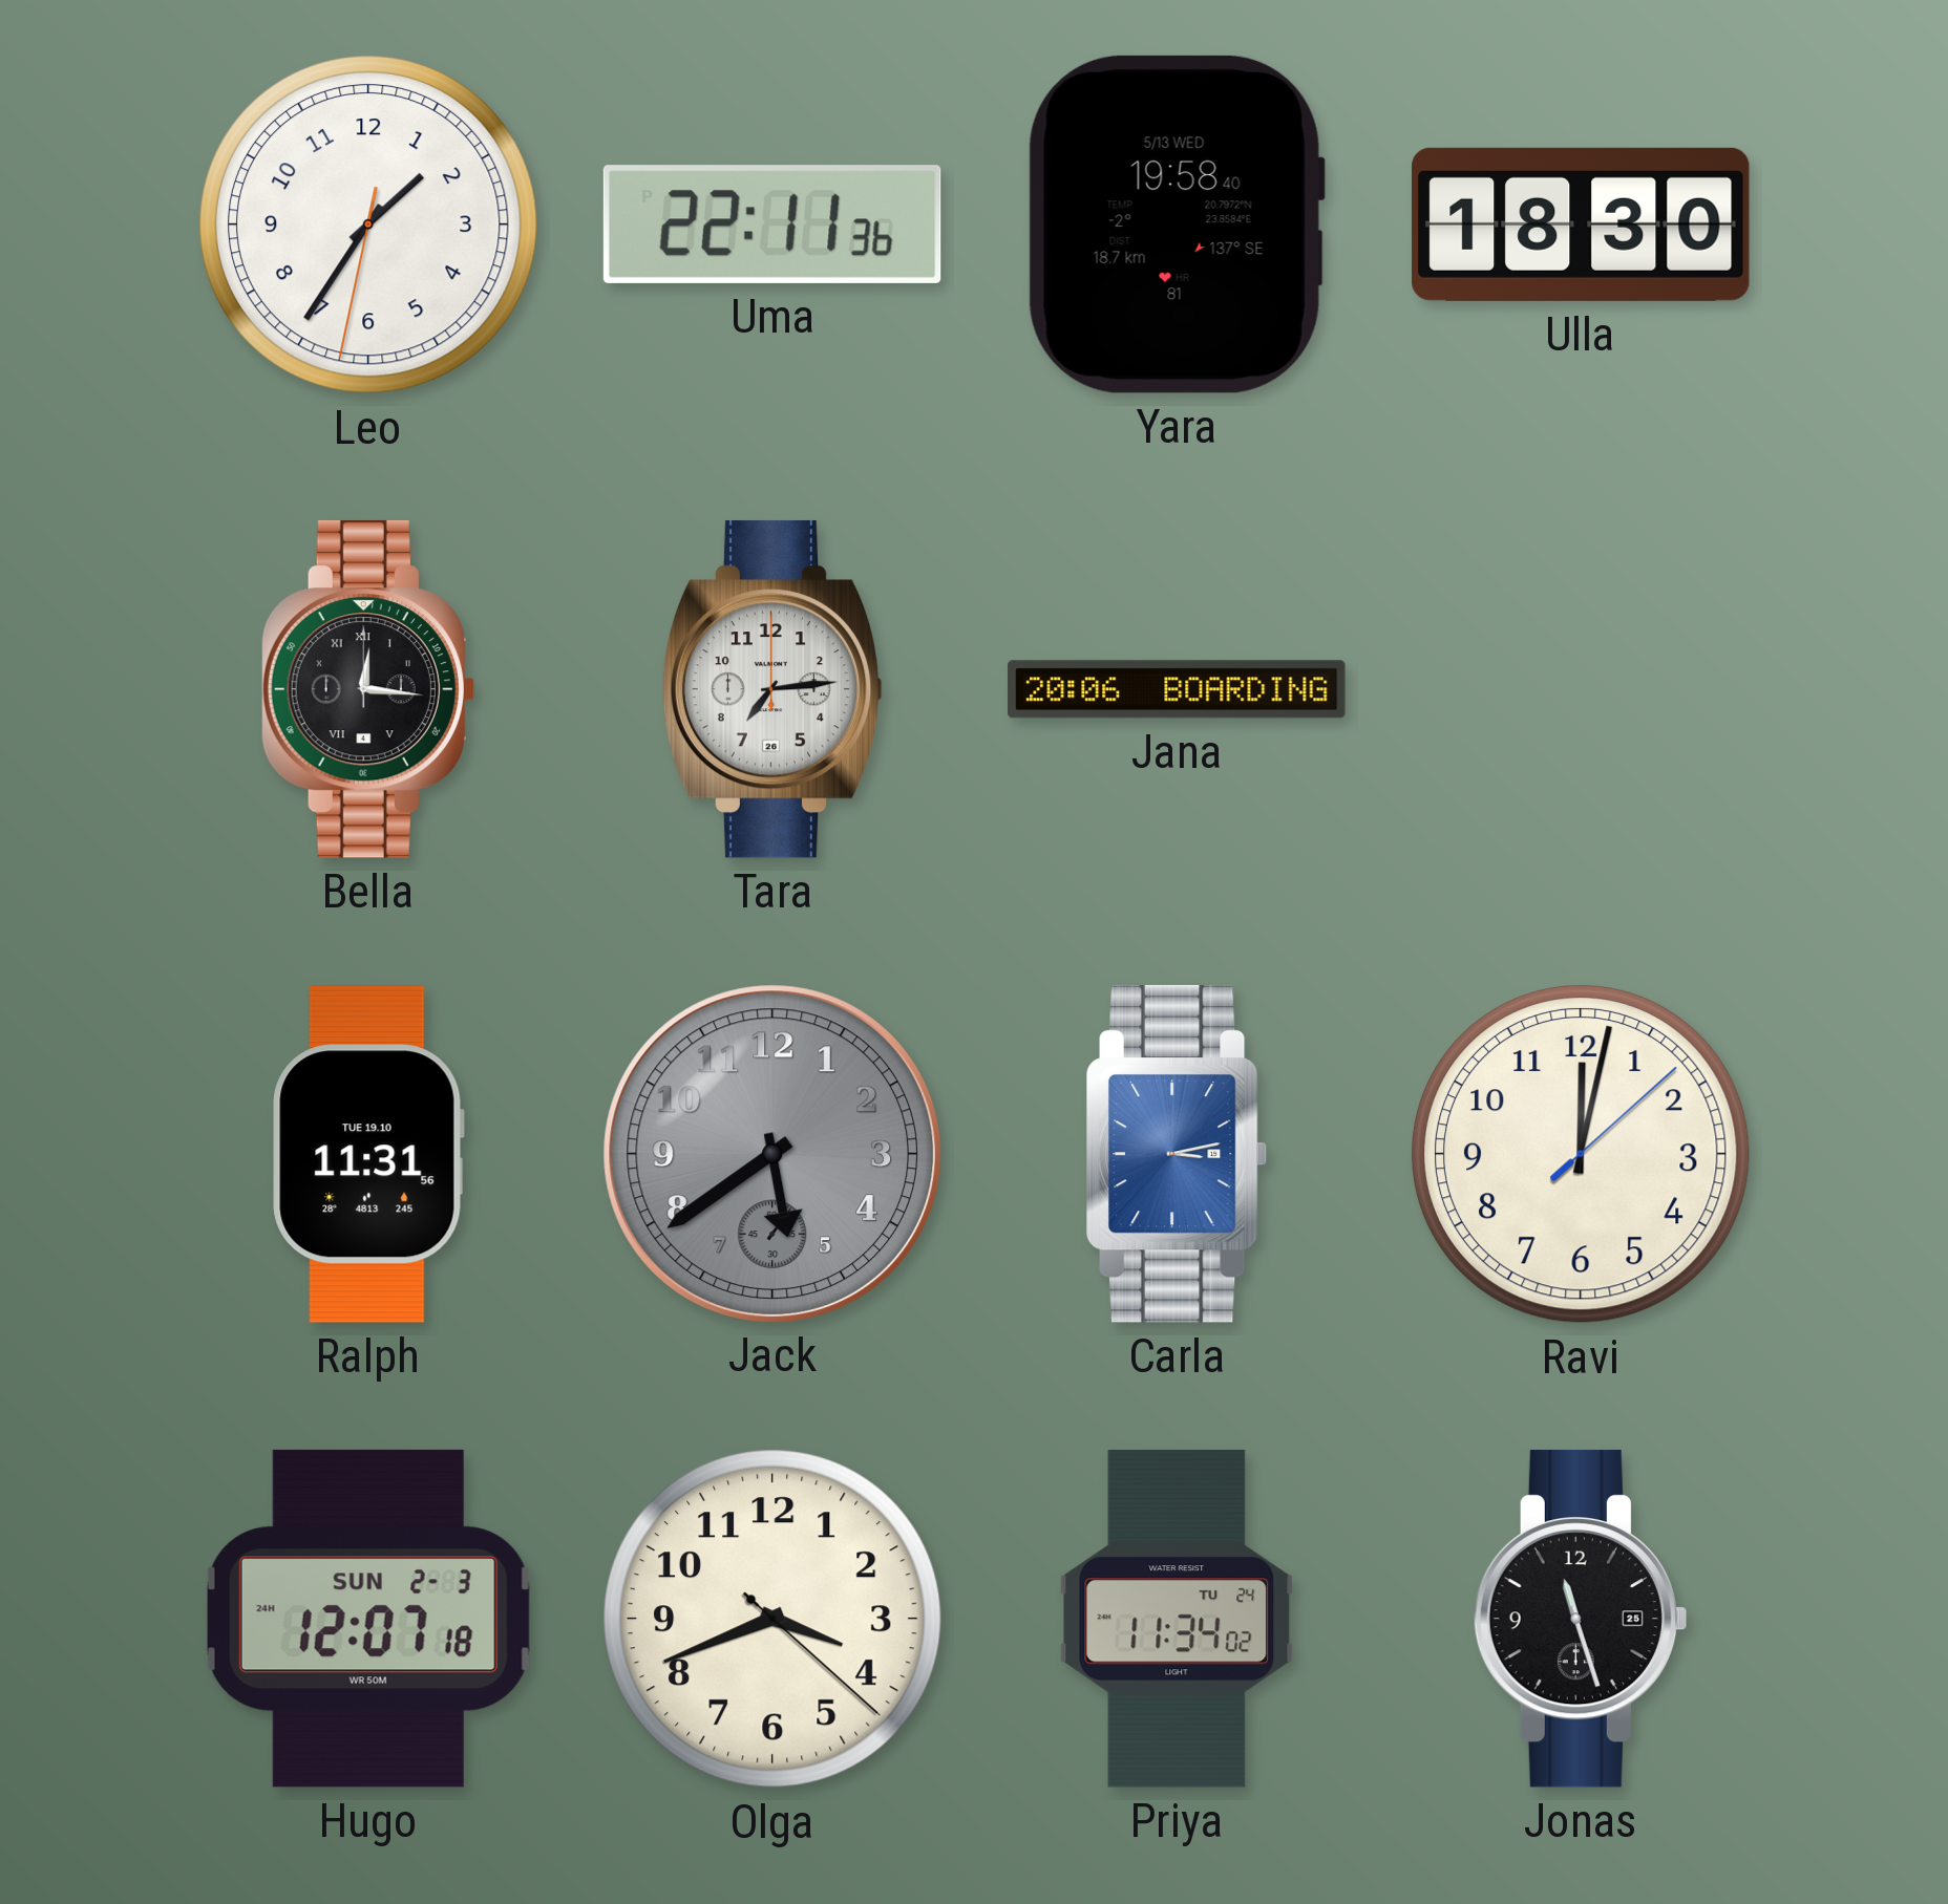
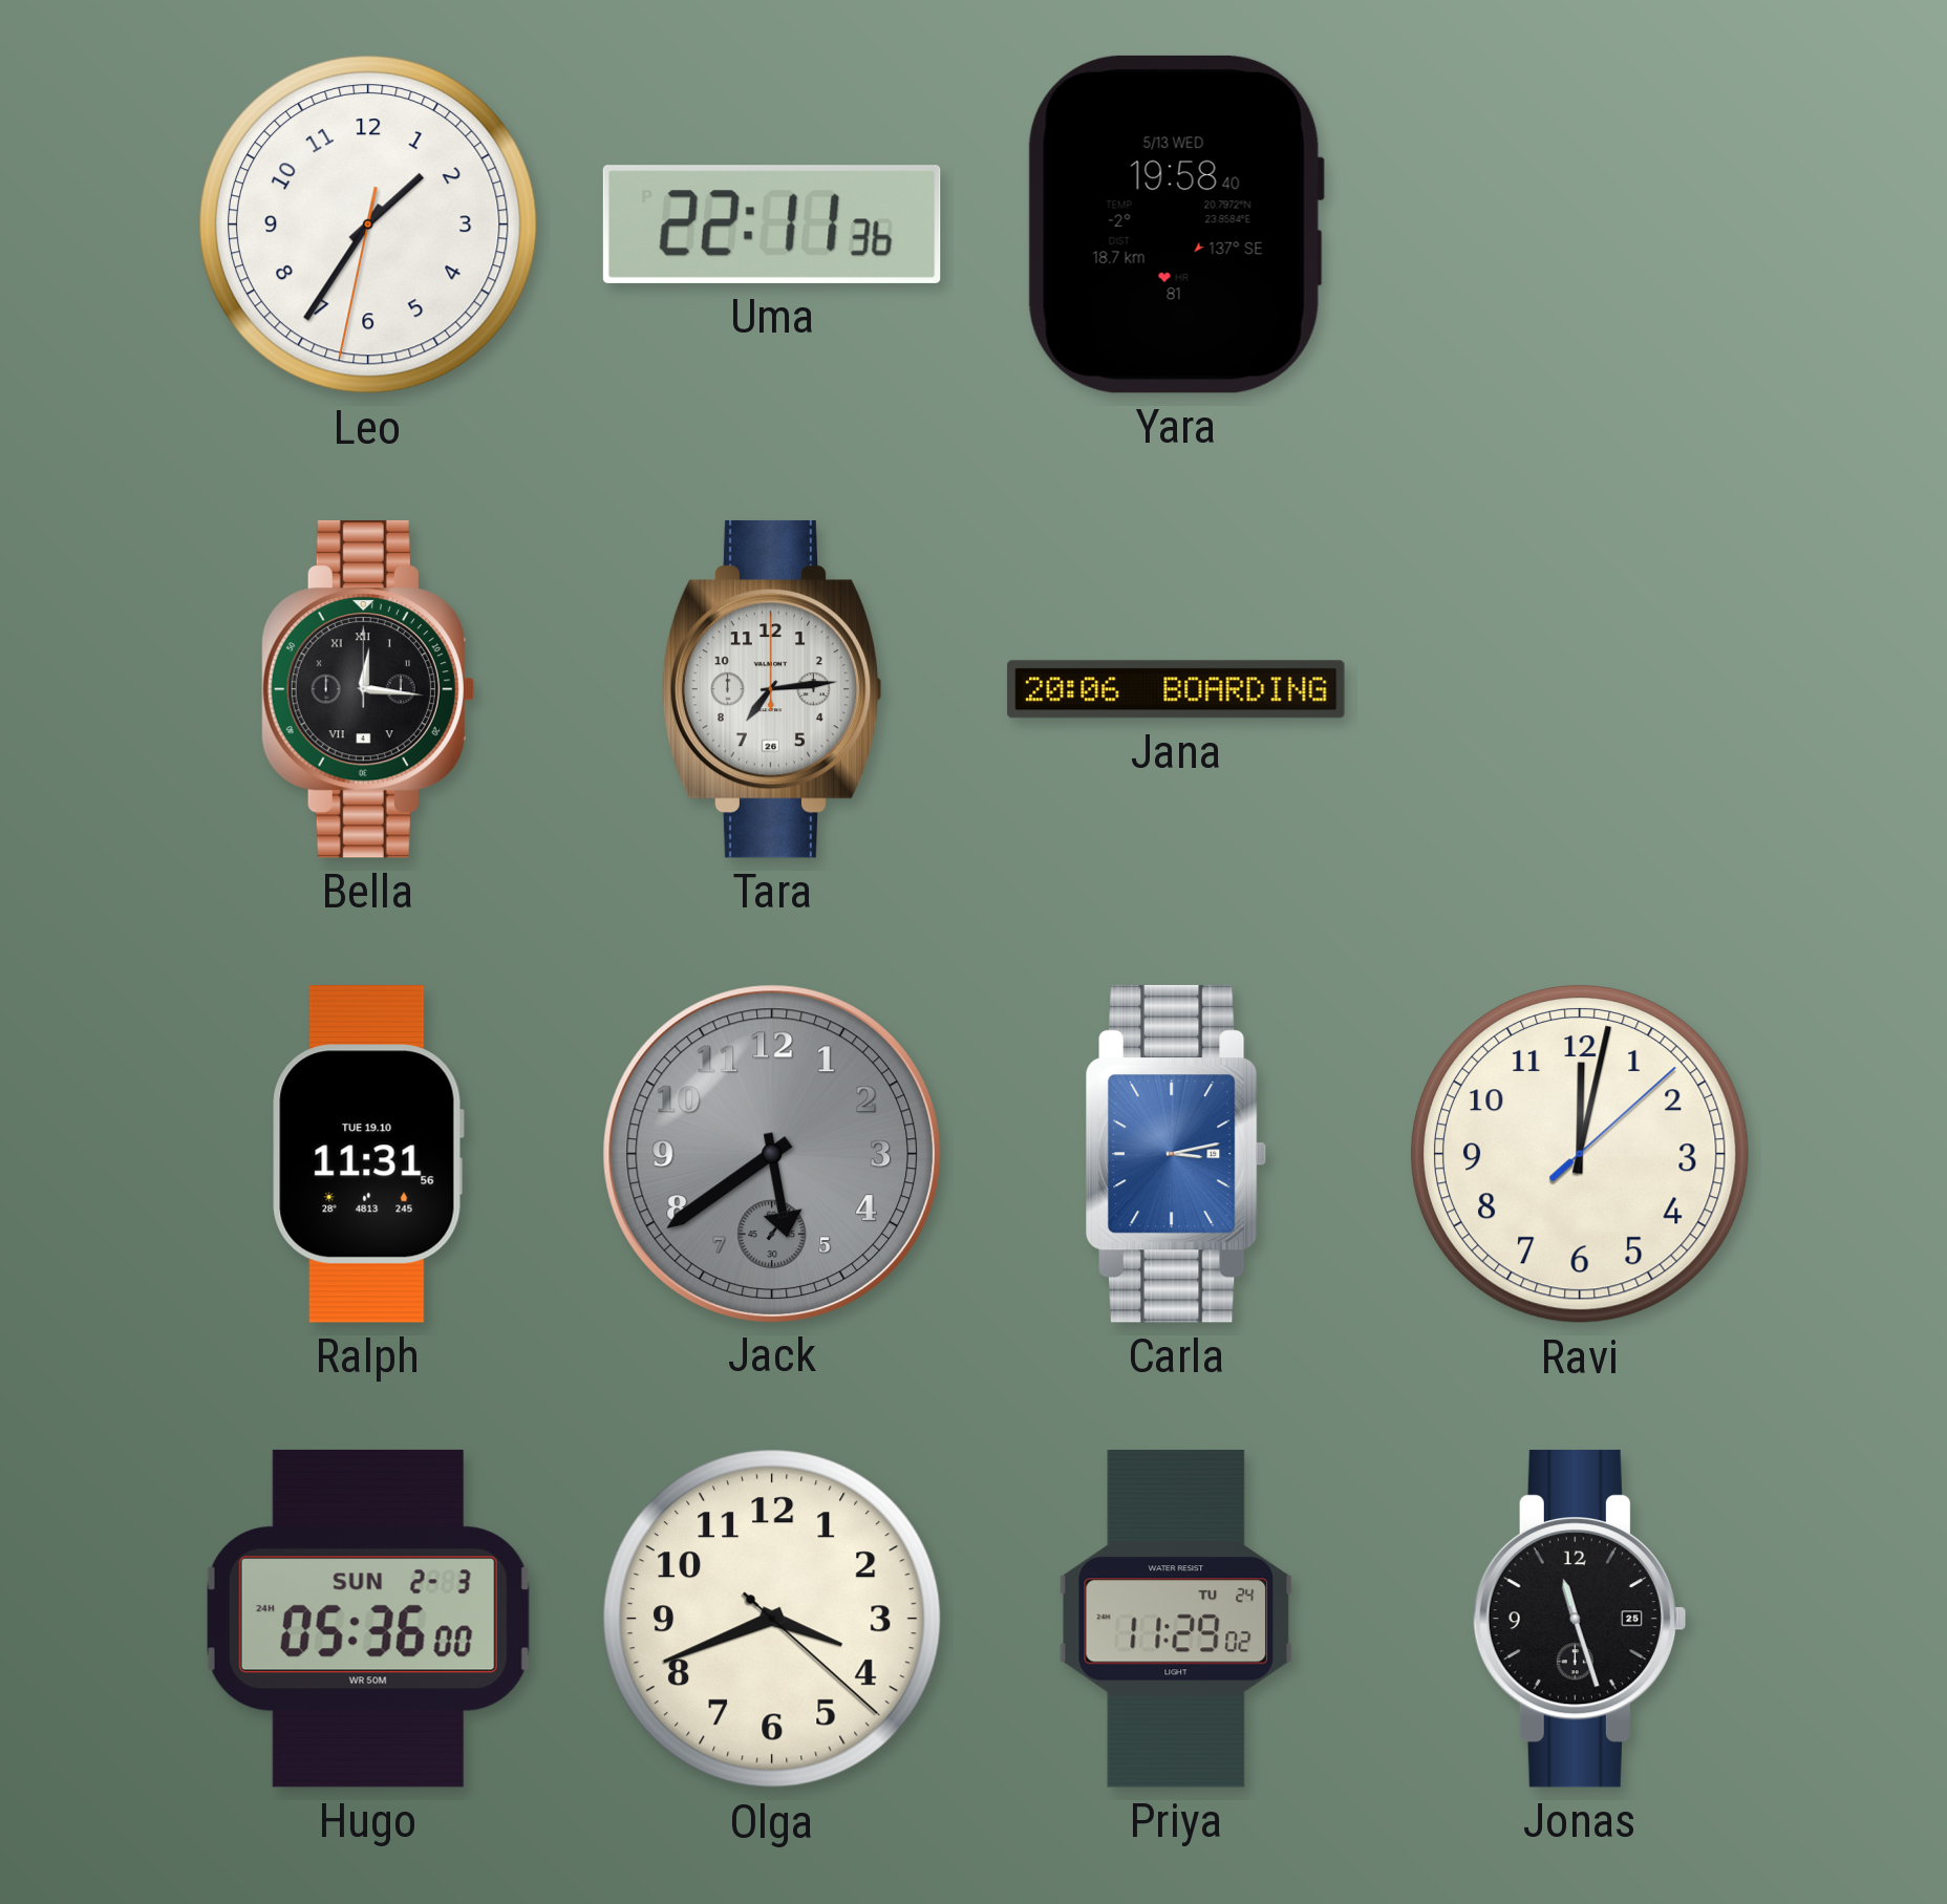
Ulla: 18:30 -> none (1582, 224)
Hugo: 12:07 -> 05:36 (368, 1619)
Priya: 11:34 -> 11:29 (1176, 1619)
